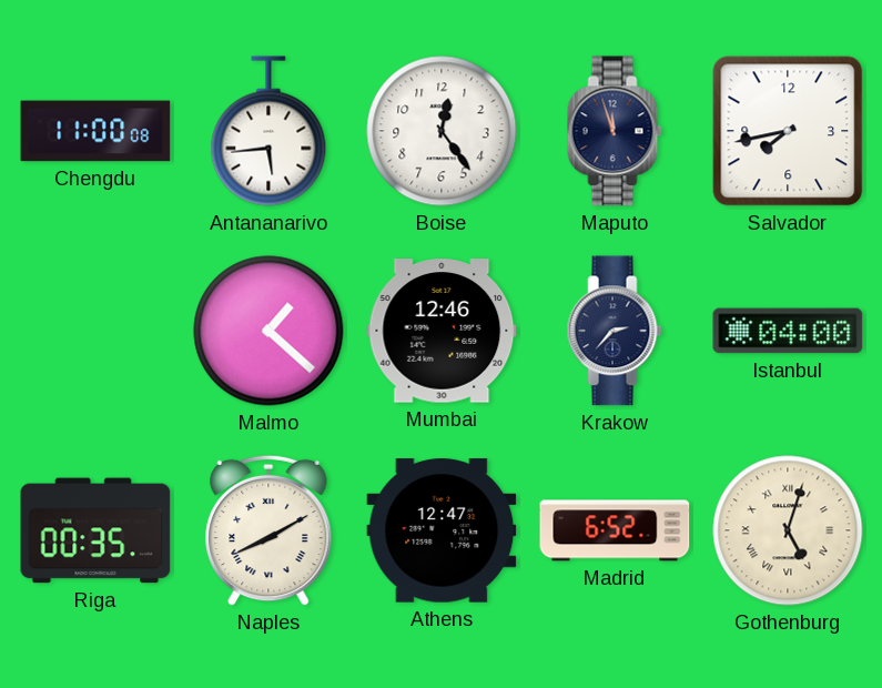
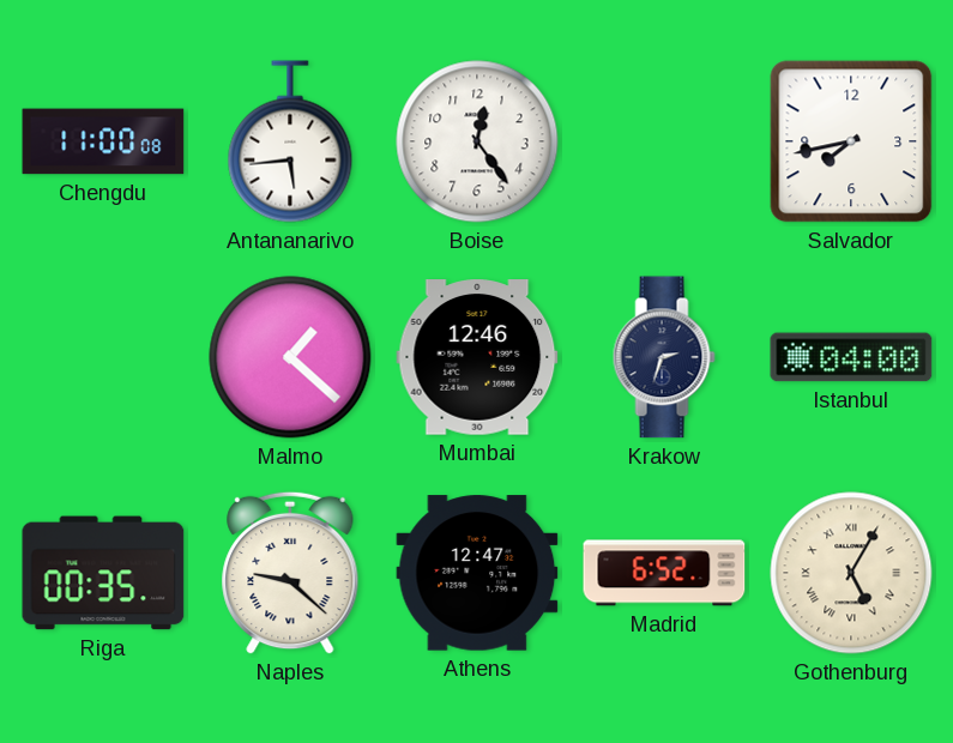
Maputo: 11:57 -> none (615, 131)
Krakow: 2:37 -> 2:33 (664, 357)
Naples: 8:10 -> 9:22 (290, 573)
Gothenburg: 5:03 -> 5:05 (851, 573)
